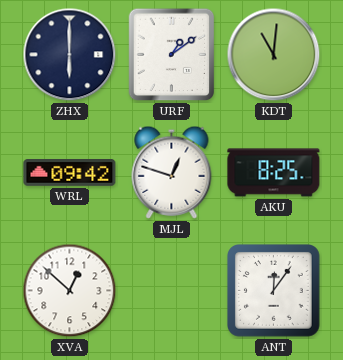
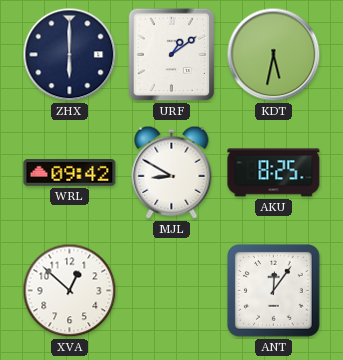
KDT: 11:01 -> 5:32 (274, 55)
MJL: 12:48 -> 8:50 (172, 172)
